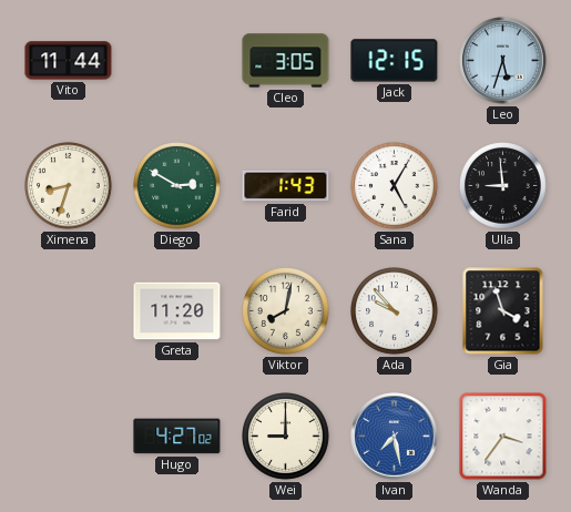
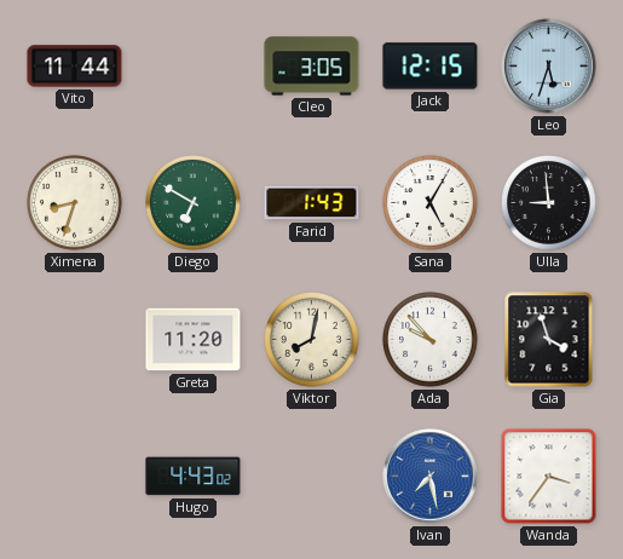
Diego: 2:50 -> 6:50 (194, 203)
Hugo: 4:27 -> 4:43 (194, 477)
Wei: 9:00 -> none (286, 437)
